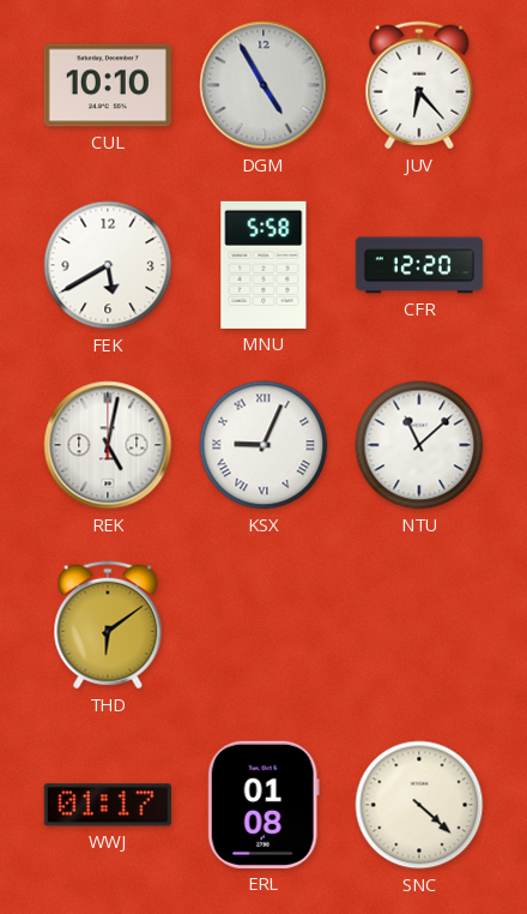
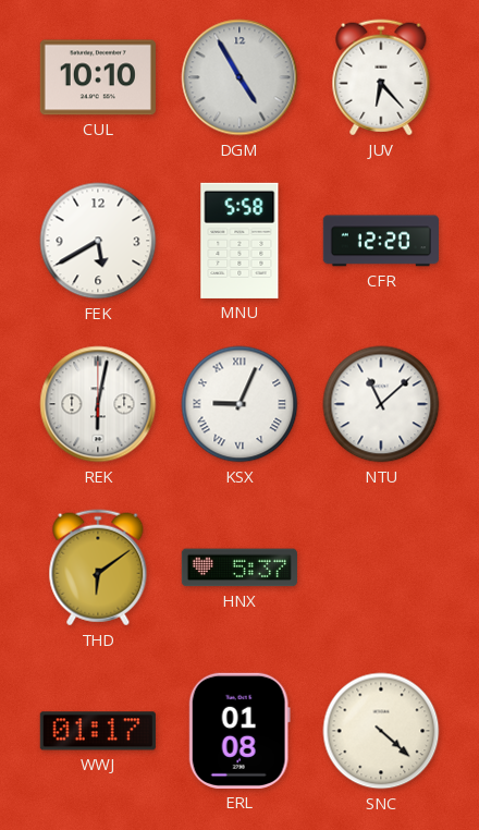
REK: 5:02 -> 6:02 (98, 404)
HNX: none -> 5:37 (239, 567)
